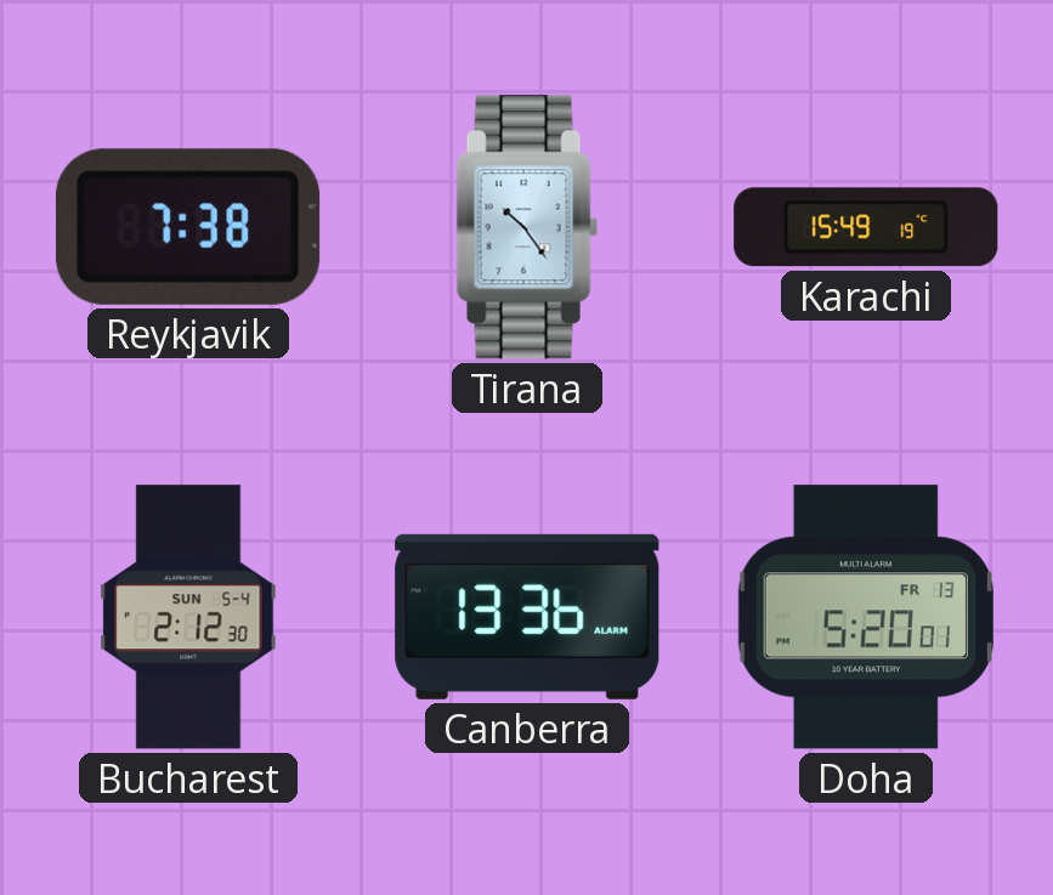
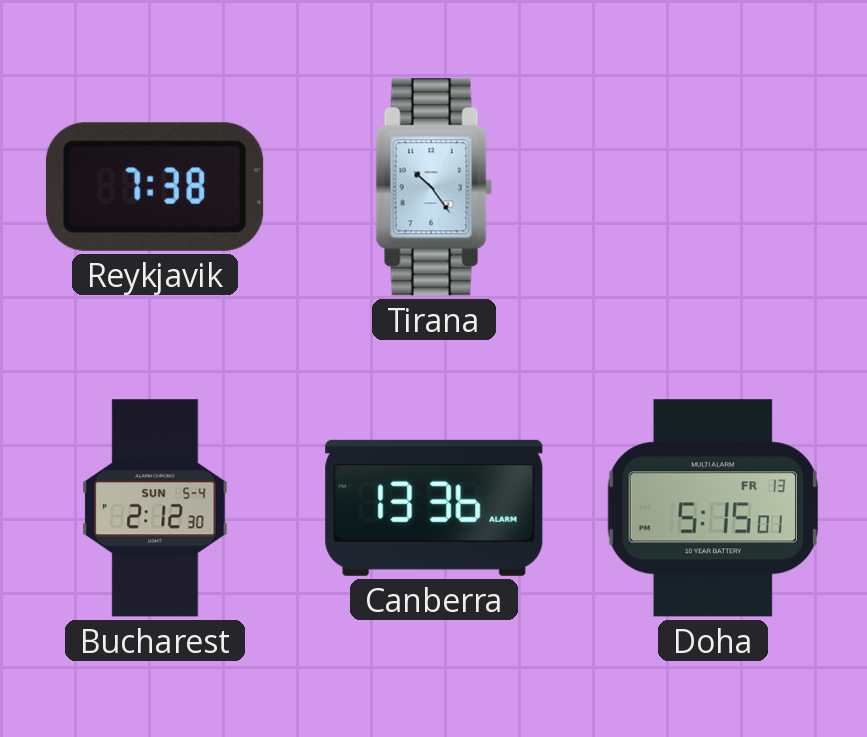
Karachi: 15:49 -> none (866, 227)
Doha: 5:20 -> 5:15 (713, 508)
